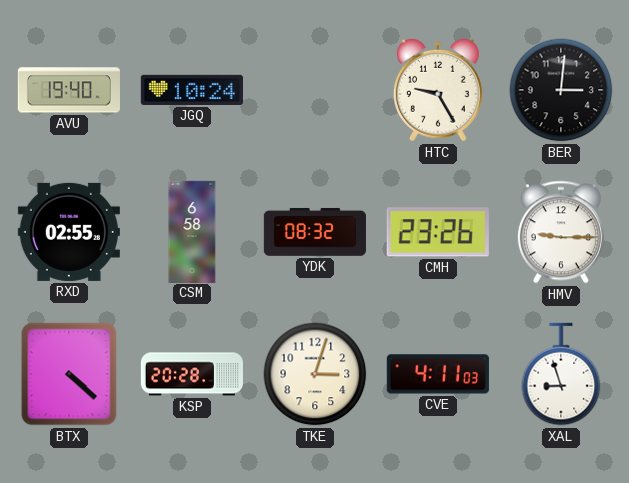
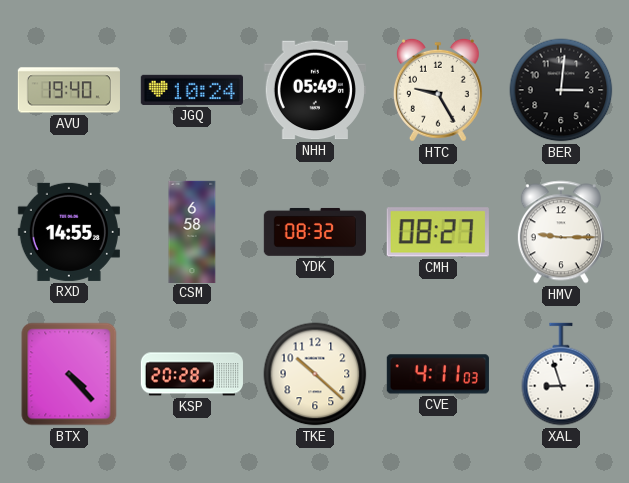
NHH: none -> 05:49 (315, 90)
RXD: 02:55 -> 14:55 (69, 232)
CMH: 23:26 -> 08:27 (438, 232)
BTX: 4:22 -> 4:23 (69, 374)
TKE: 3:03 -> 10:22 (315, 374)
